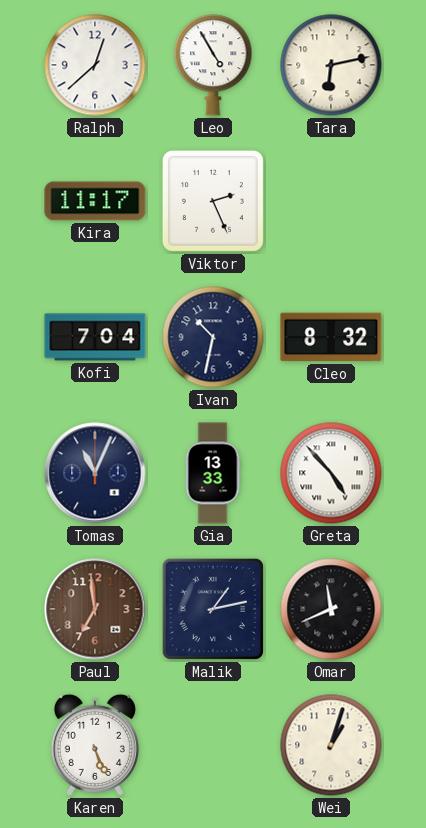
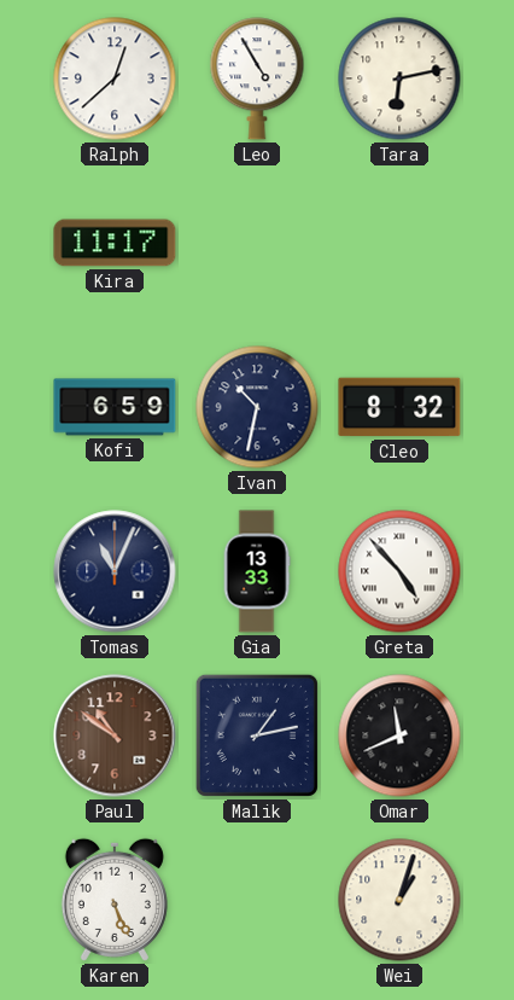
Viktor: 2:26 -> none (213, 201)
Kofi: 7:04 -> 6:59 (115, 407)
Paul: 6:59 -> 10:51 (115, 736)
